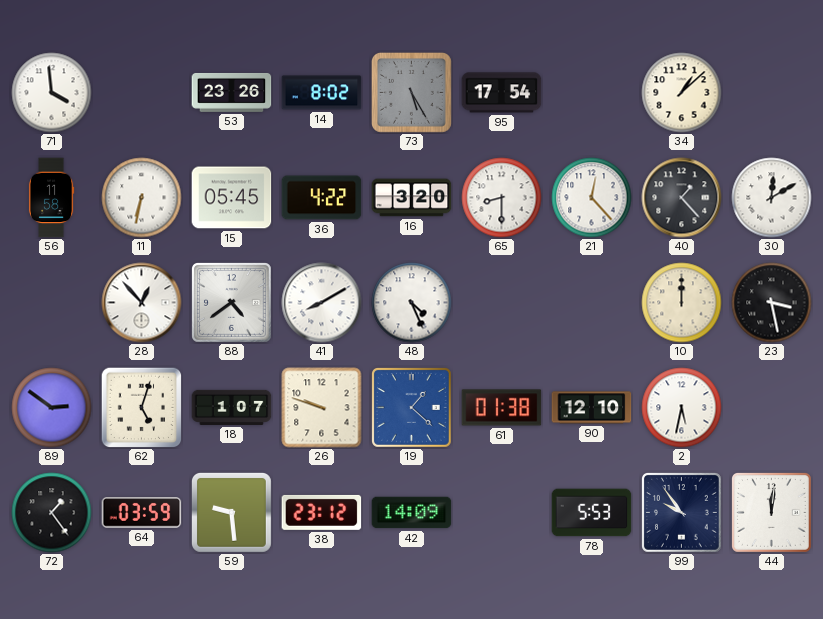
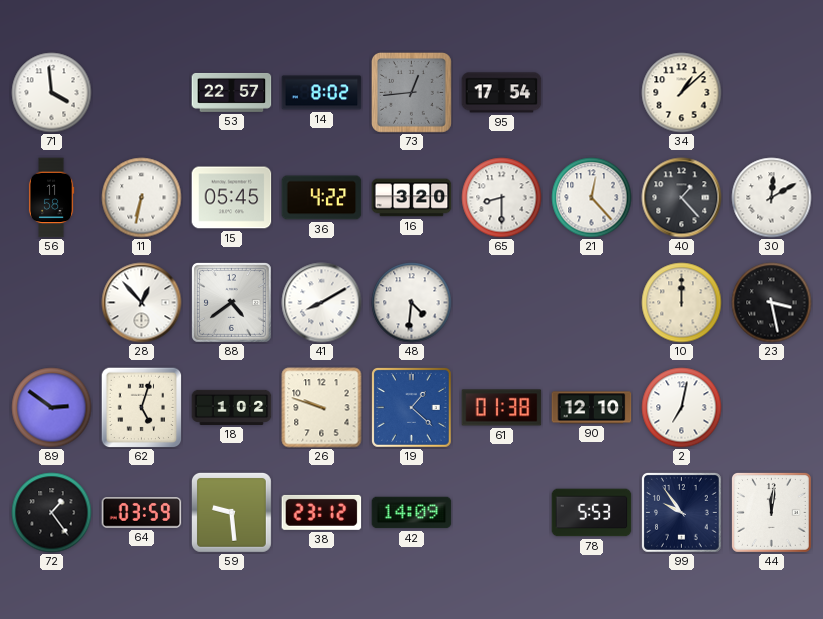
53: 23:26 -> 22:57 (232, 92)
73: 5:25 -> 12:44 (411, 92)
48: 4:26 -> 4:31 (412, 303)
18: 1:07 -> 1:02 (232, 407)
2: 5:32 -> 7:02 (682, 408)
